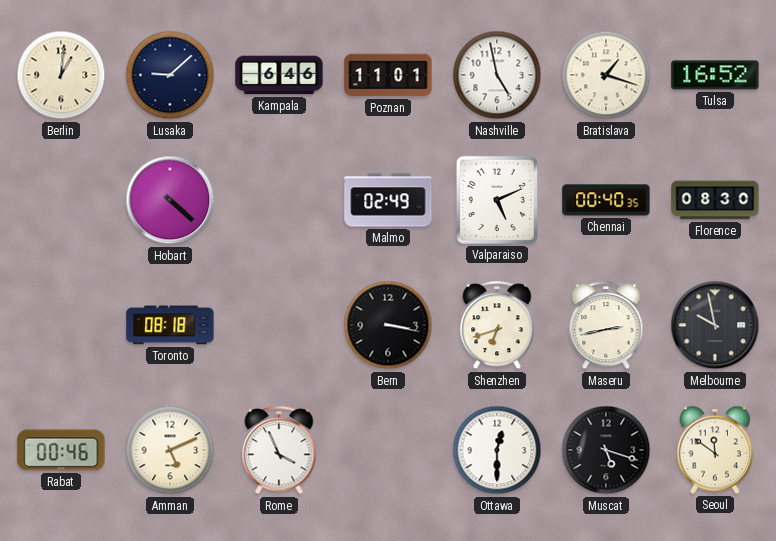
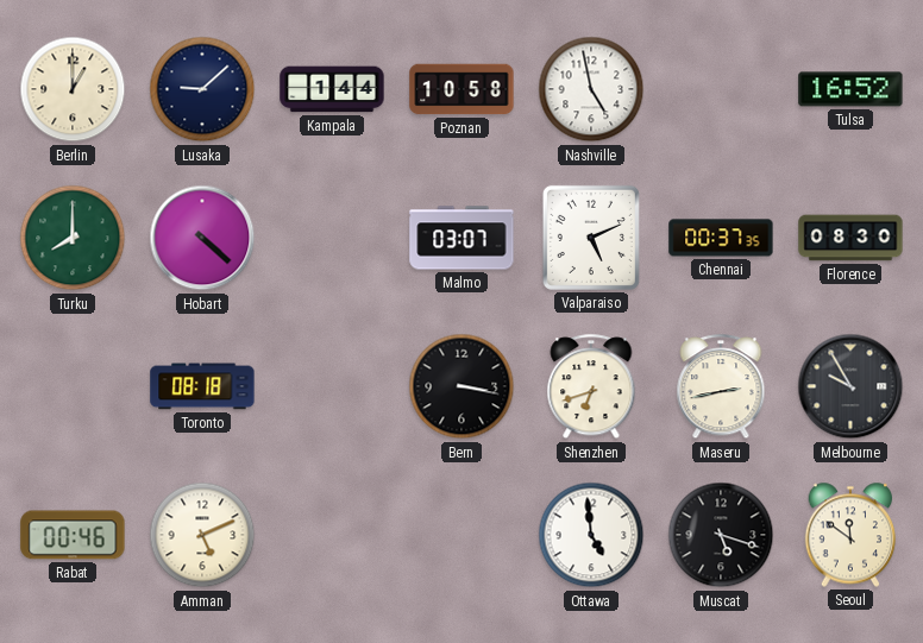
Berlin: 1:01 -> 1:00 (73, 89)
Kampala: 6:46 -> 1:44 (332, 89)
Poznan: 11:01 -> 10:58 (461, 89)
Bratislava: 1:18 -> none (606, 75)
Turku: none -> 8:00 (73, 238)
Malmo: 02:49 -> 03:07 (461, 238)
Chennai: 00:40 -> 00:37 (721, 238)
Melbourne: 9:58 -> 9:55 (850, 386)
Rome: 3:56 -> none (279, 451)
Ottawa: 12:30 -> 4:59 (591, 535)
